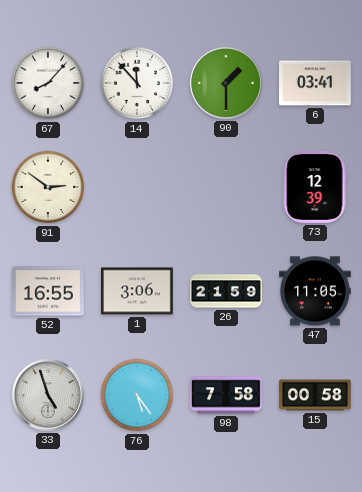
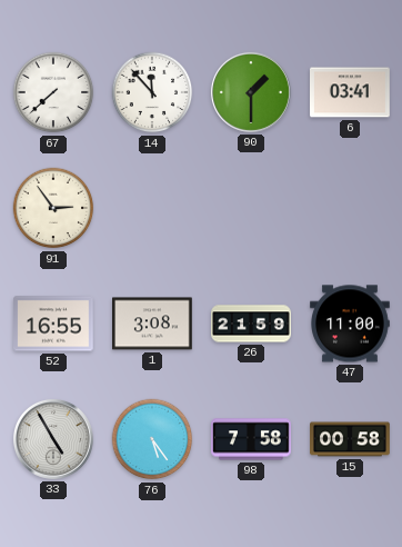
67: 8:07 -> 7:38 (53, 92)
91: 2:51 -> 2:54 (53, 208)
73: 12:39 -> none (315, 188)
1: 3:06 -> 3:08 (153, 324)
47: 11:05 -> 11:00 (351, 324)
33: 4:57 -> 4:55 (53, 439)
